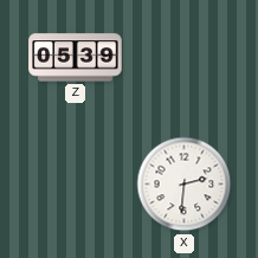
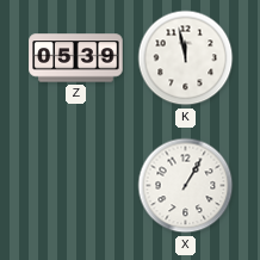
K: none -> 11:58 (186, 58)
X: 2:31 -> 1:05 (186, 186)
